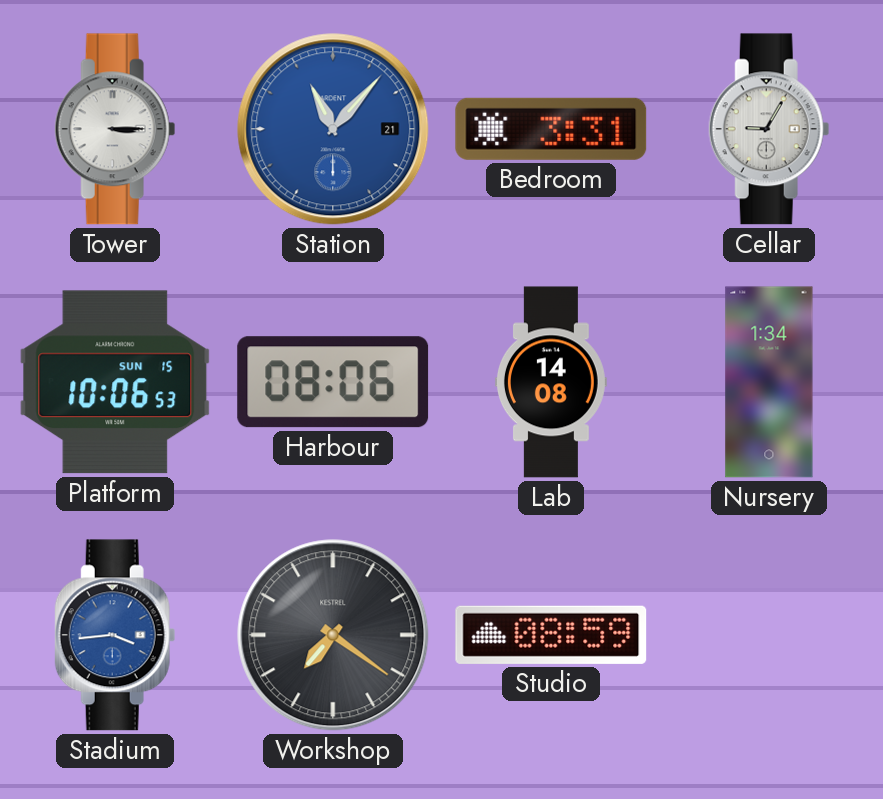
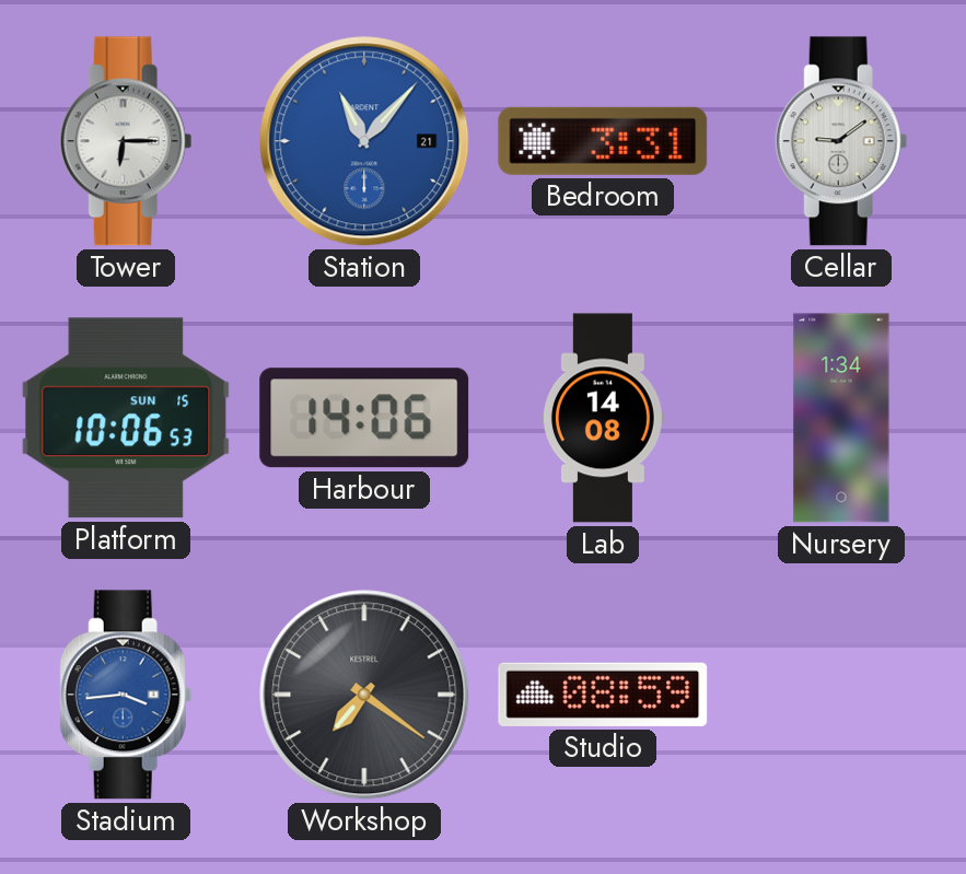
Tower: 3:15 -> 6:15 (126, 141)
Cellar: 9:05 -> 9:09 (841, 141)
Harbour: 08:06 -> 14:06 (364, 418)
